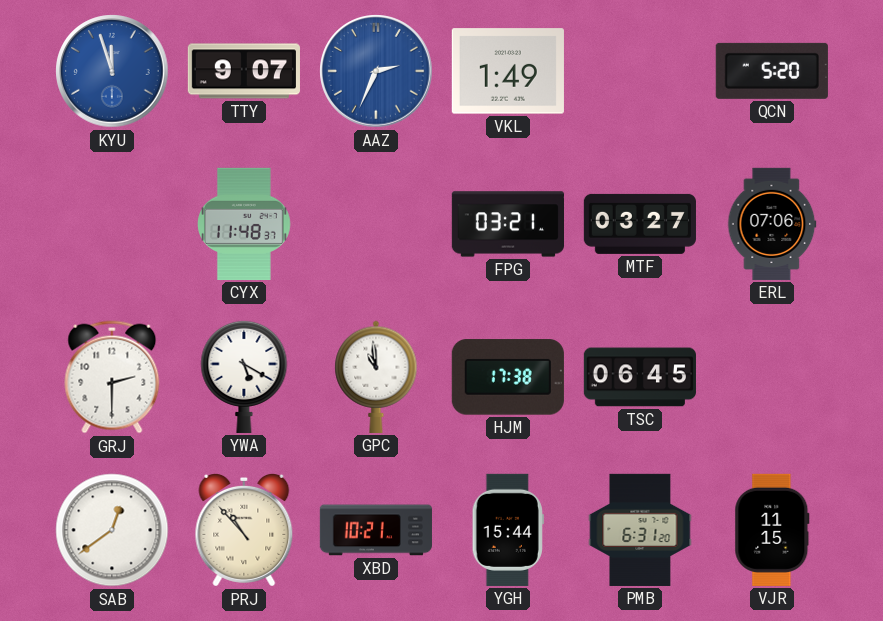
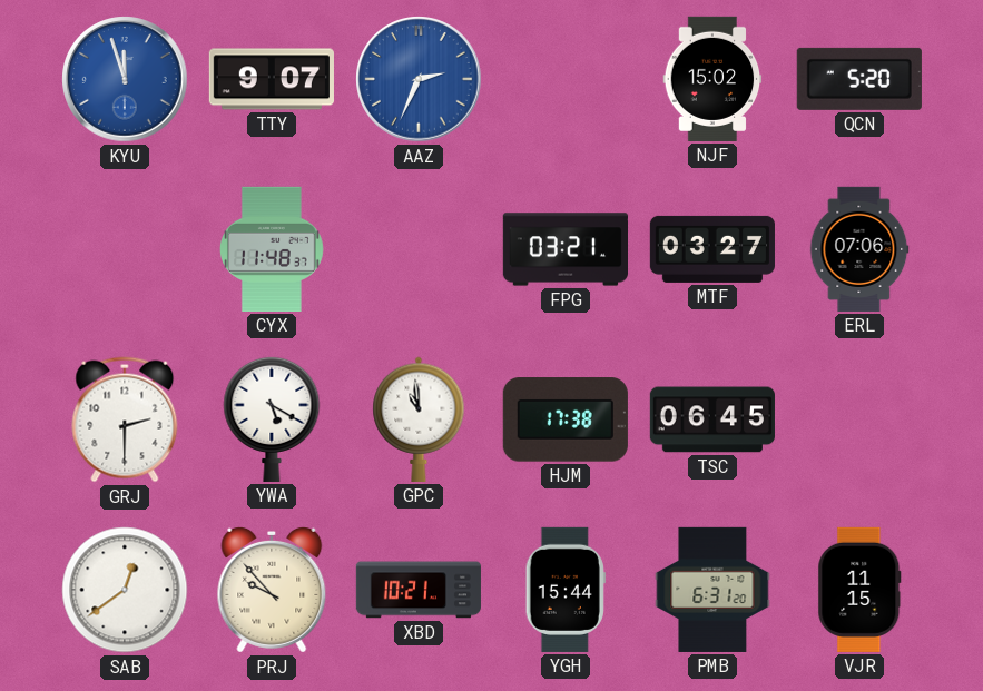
VKL: 1:49 -> none (508, 71)
NJF: none -> 15:02 (712, 79)
PRJ: 10:53 -> 9:53 (272, 590)
